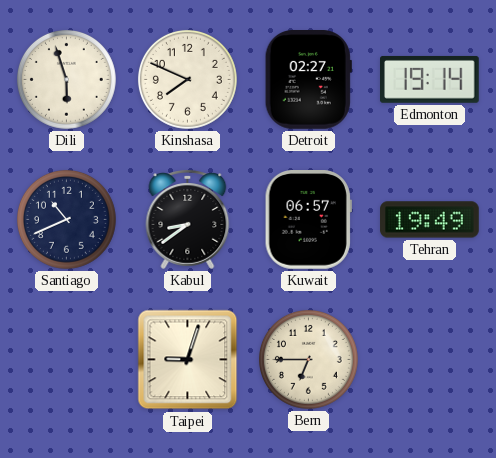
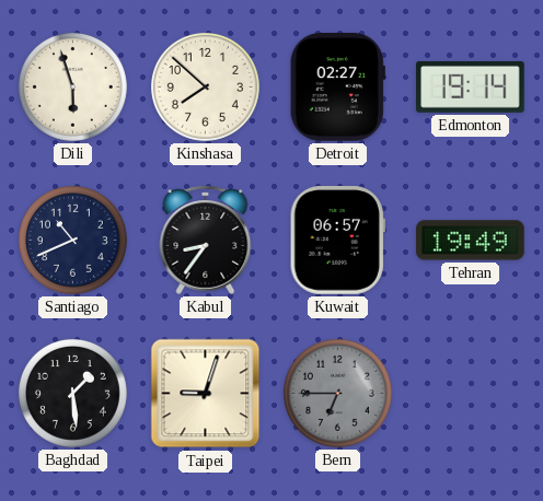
Kinshasa: 7:49 -> 7:52 (205, 86)
Kabul: 8:39 -> 8:36 (206, 240)
Baghdad: none -> 1:29 (72, 393)
Bern dial: cream -> grey (337, 393)
